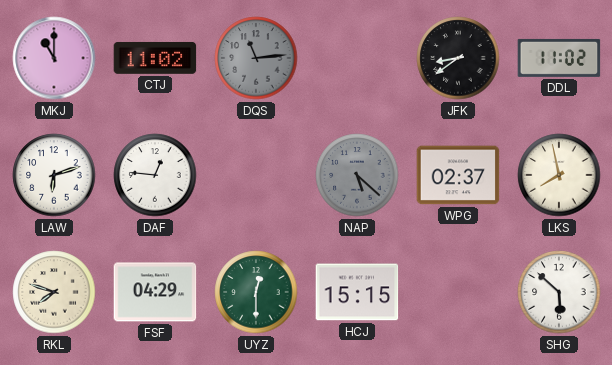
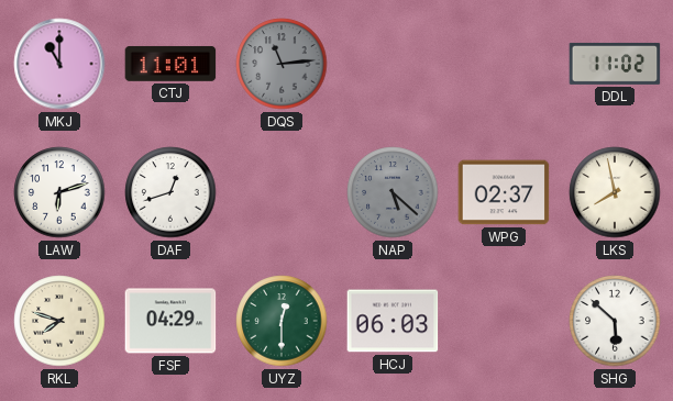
CTJ: 11:02 -> 11:01 (170, 64)
JFK: 8:39 -> none (458, 58)
DAF: 12:46 -> 12:42 (170, 192)
HCJ: 15:15 -> 06:03 (393, 321)
